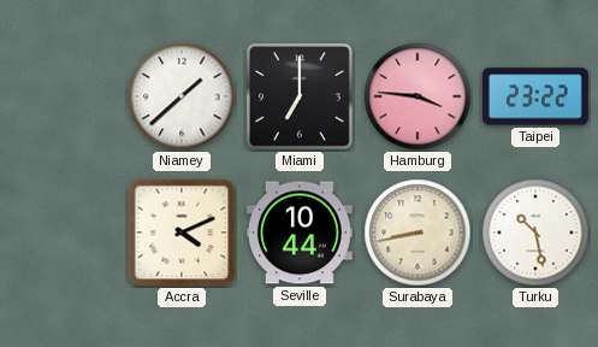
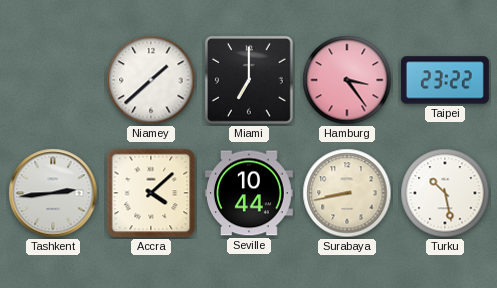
Hamburg: 3:46 -> 3:24 (347, 80)
Tashkent: none -> 2:44 (53, 193)
Accra: 4:11 -> 4:08 (151, 193)
